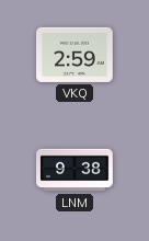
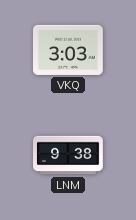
VKQ: 2:59 -> 3:03 (69, 50)
